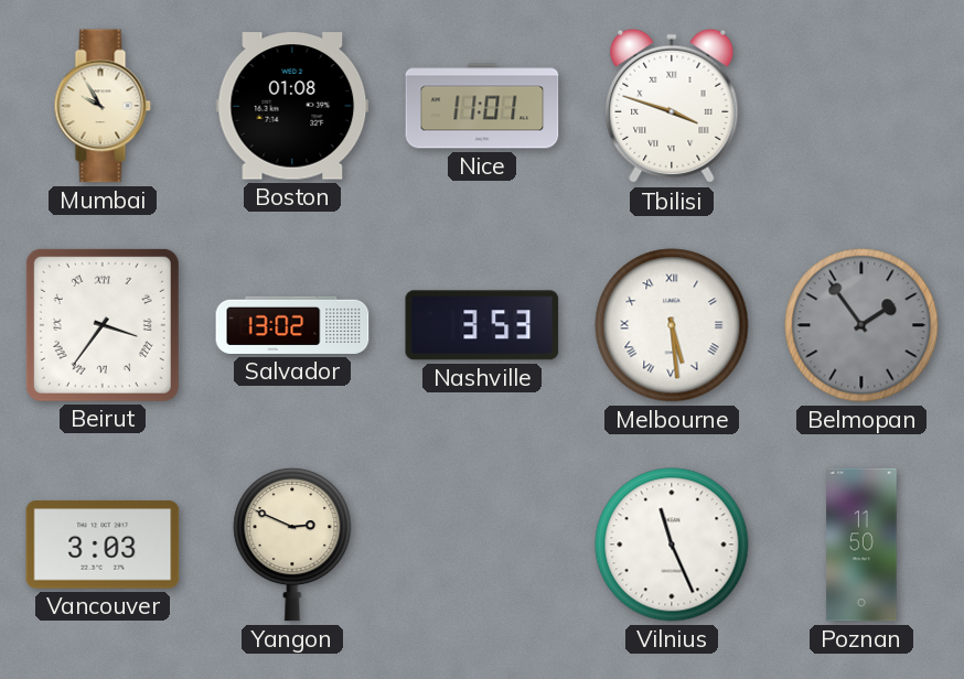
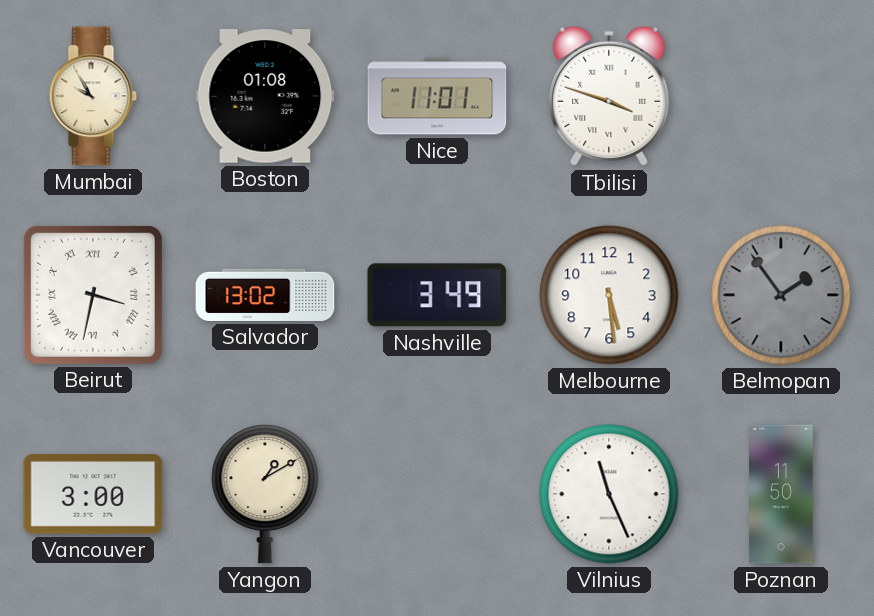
Beirut: 3:36 -> 3:32 (93, 295)
Nashville: 3:53 -> 3:49 (437, 295)
Melbourne numerals: Roman -> Arabic (609, 295)
Vancouver: 3:03 -> 3:00 (93, 494)
Yangon: 2:49 -> 1:10 (265, 494)
